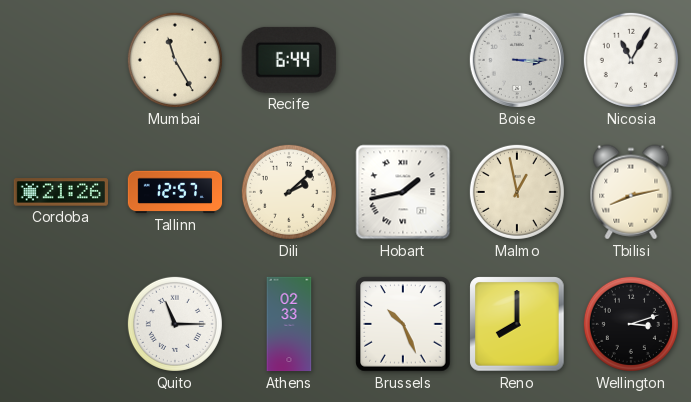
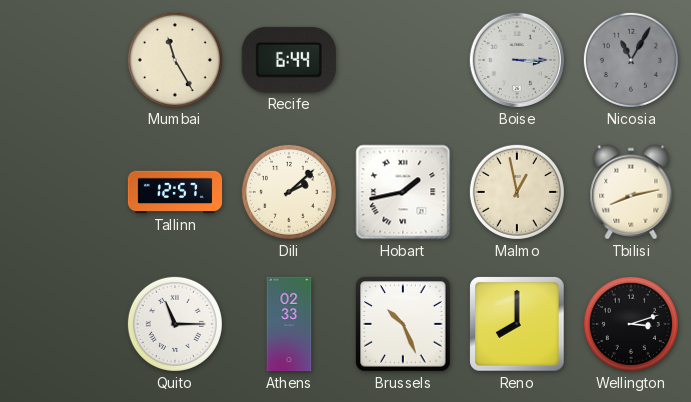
Nicosia dial: white -> grey (631, 60)
Cordoba: 21:26 -> none (60, 192)
